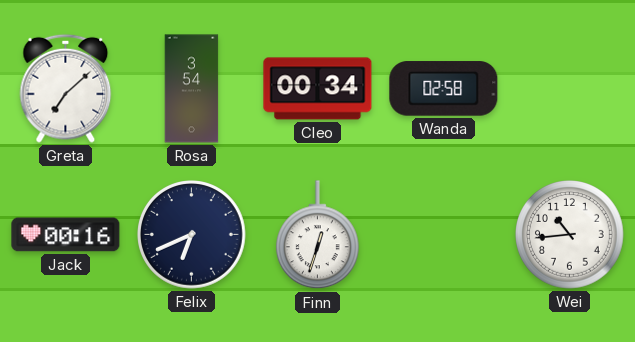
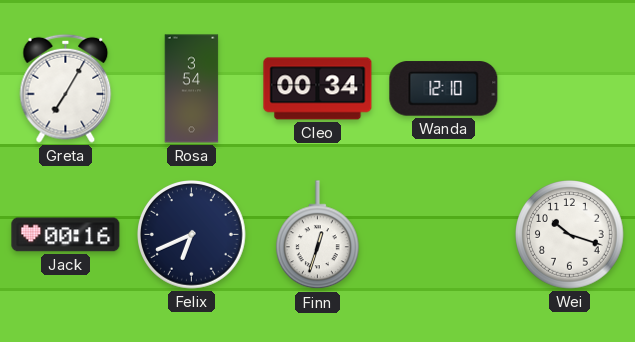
Greta: 7:08 -> 7:05 (66, 88)
Wanda: 02:58 -> 12:10 (444, 89)
Wei: 10:44 -> 10:18 (570, 235)
